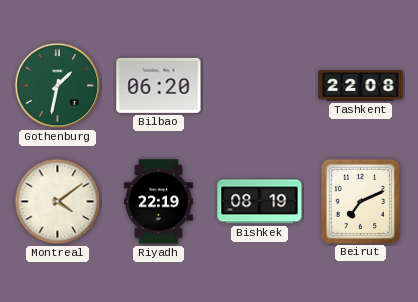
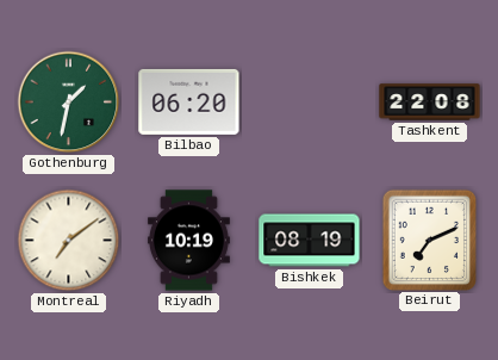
Montreal: 4:09 -> 7:09 (69, 241)
Riyadh: 22:19 -> 10:19 (188, 241)
